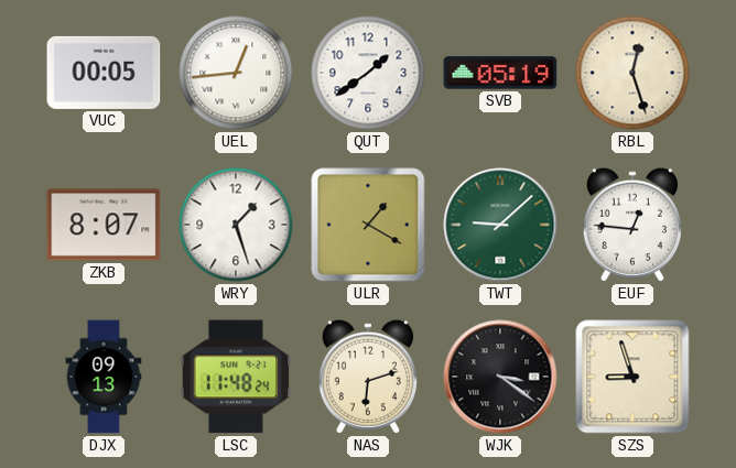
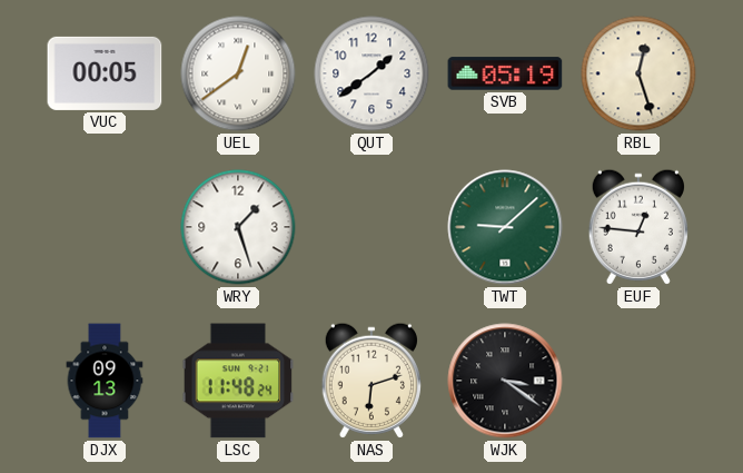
UEL: 12:44 -> 12:39 (238, 73)
ZKB: 8:07 -> none (104, 225)
ULR: 1:20 -> none (368, 225)
SZS: 8:57 -> none (632, 377)
